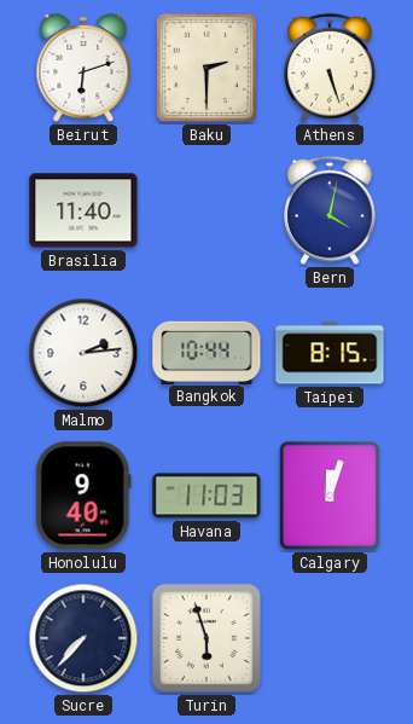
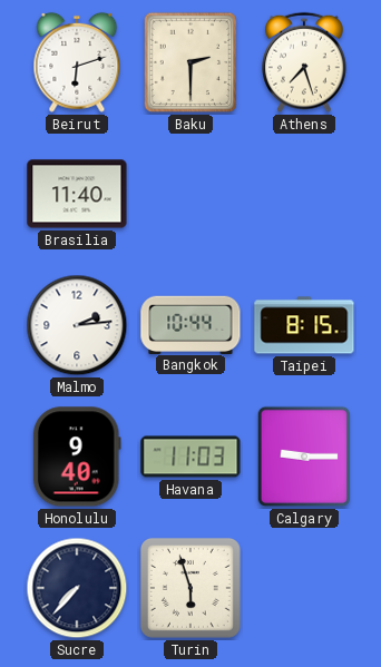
Athens: 5:27 -> 7:27 (305, 62)
Bern: 4:02 -> none (331, 210)
Calgary: 12:03 -> 9:15 (304, 457)
